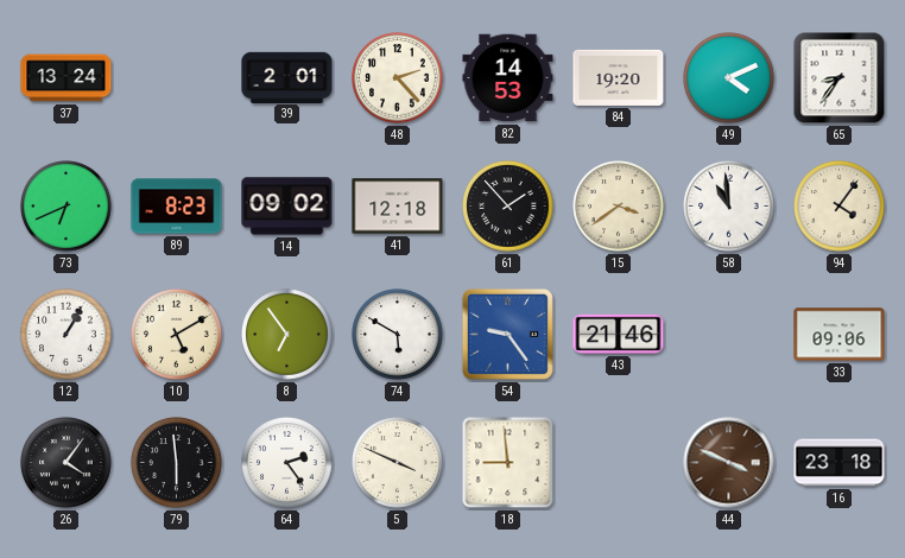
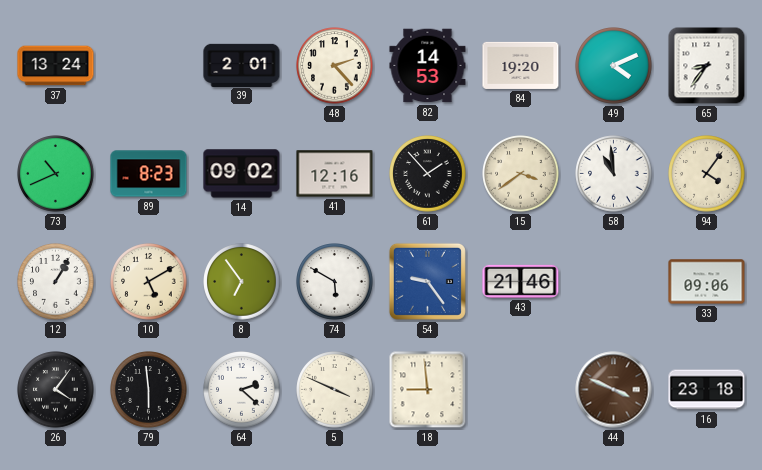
73: 6:41 -> 10:41 (56, 174)
41: 12:18 -> 12:16 (335, 174)
64: 2:24 -> 2:22 (242, 390)
